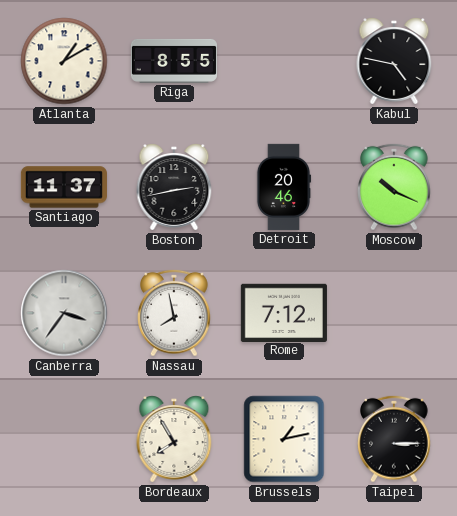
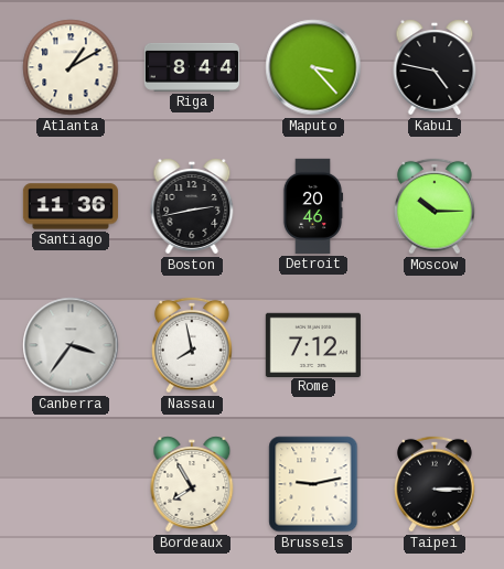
Riga: 8:55 -> 8:44 (192, 67)
Maputo: none -> 3:23 (313, 67)
Santiago: 11:37 -> 11:36 (71, 206)
Moscow: 10:19 -> 10:15 (436, 206)
Brussels: 1:13 -> 9:13 (313, 484)
